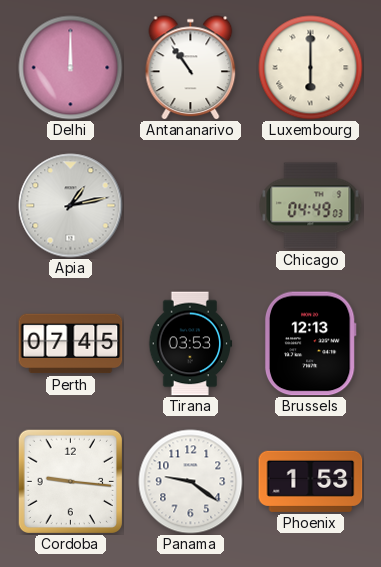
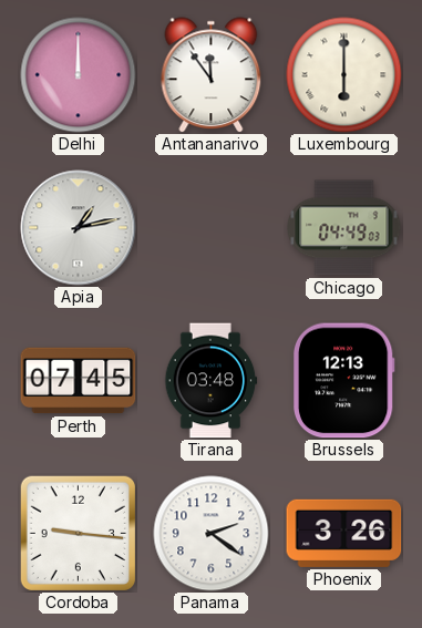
Antananarivo: 10:54 -> 11:54 (212, 75)
Tirana: 03:53 -> 03:48 (212, 381)
Panama: 9:21 -> 2:21 (212, 534)
Phoenix: 1:53 -> 3:26 (344, 533)
